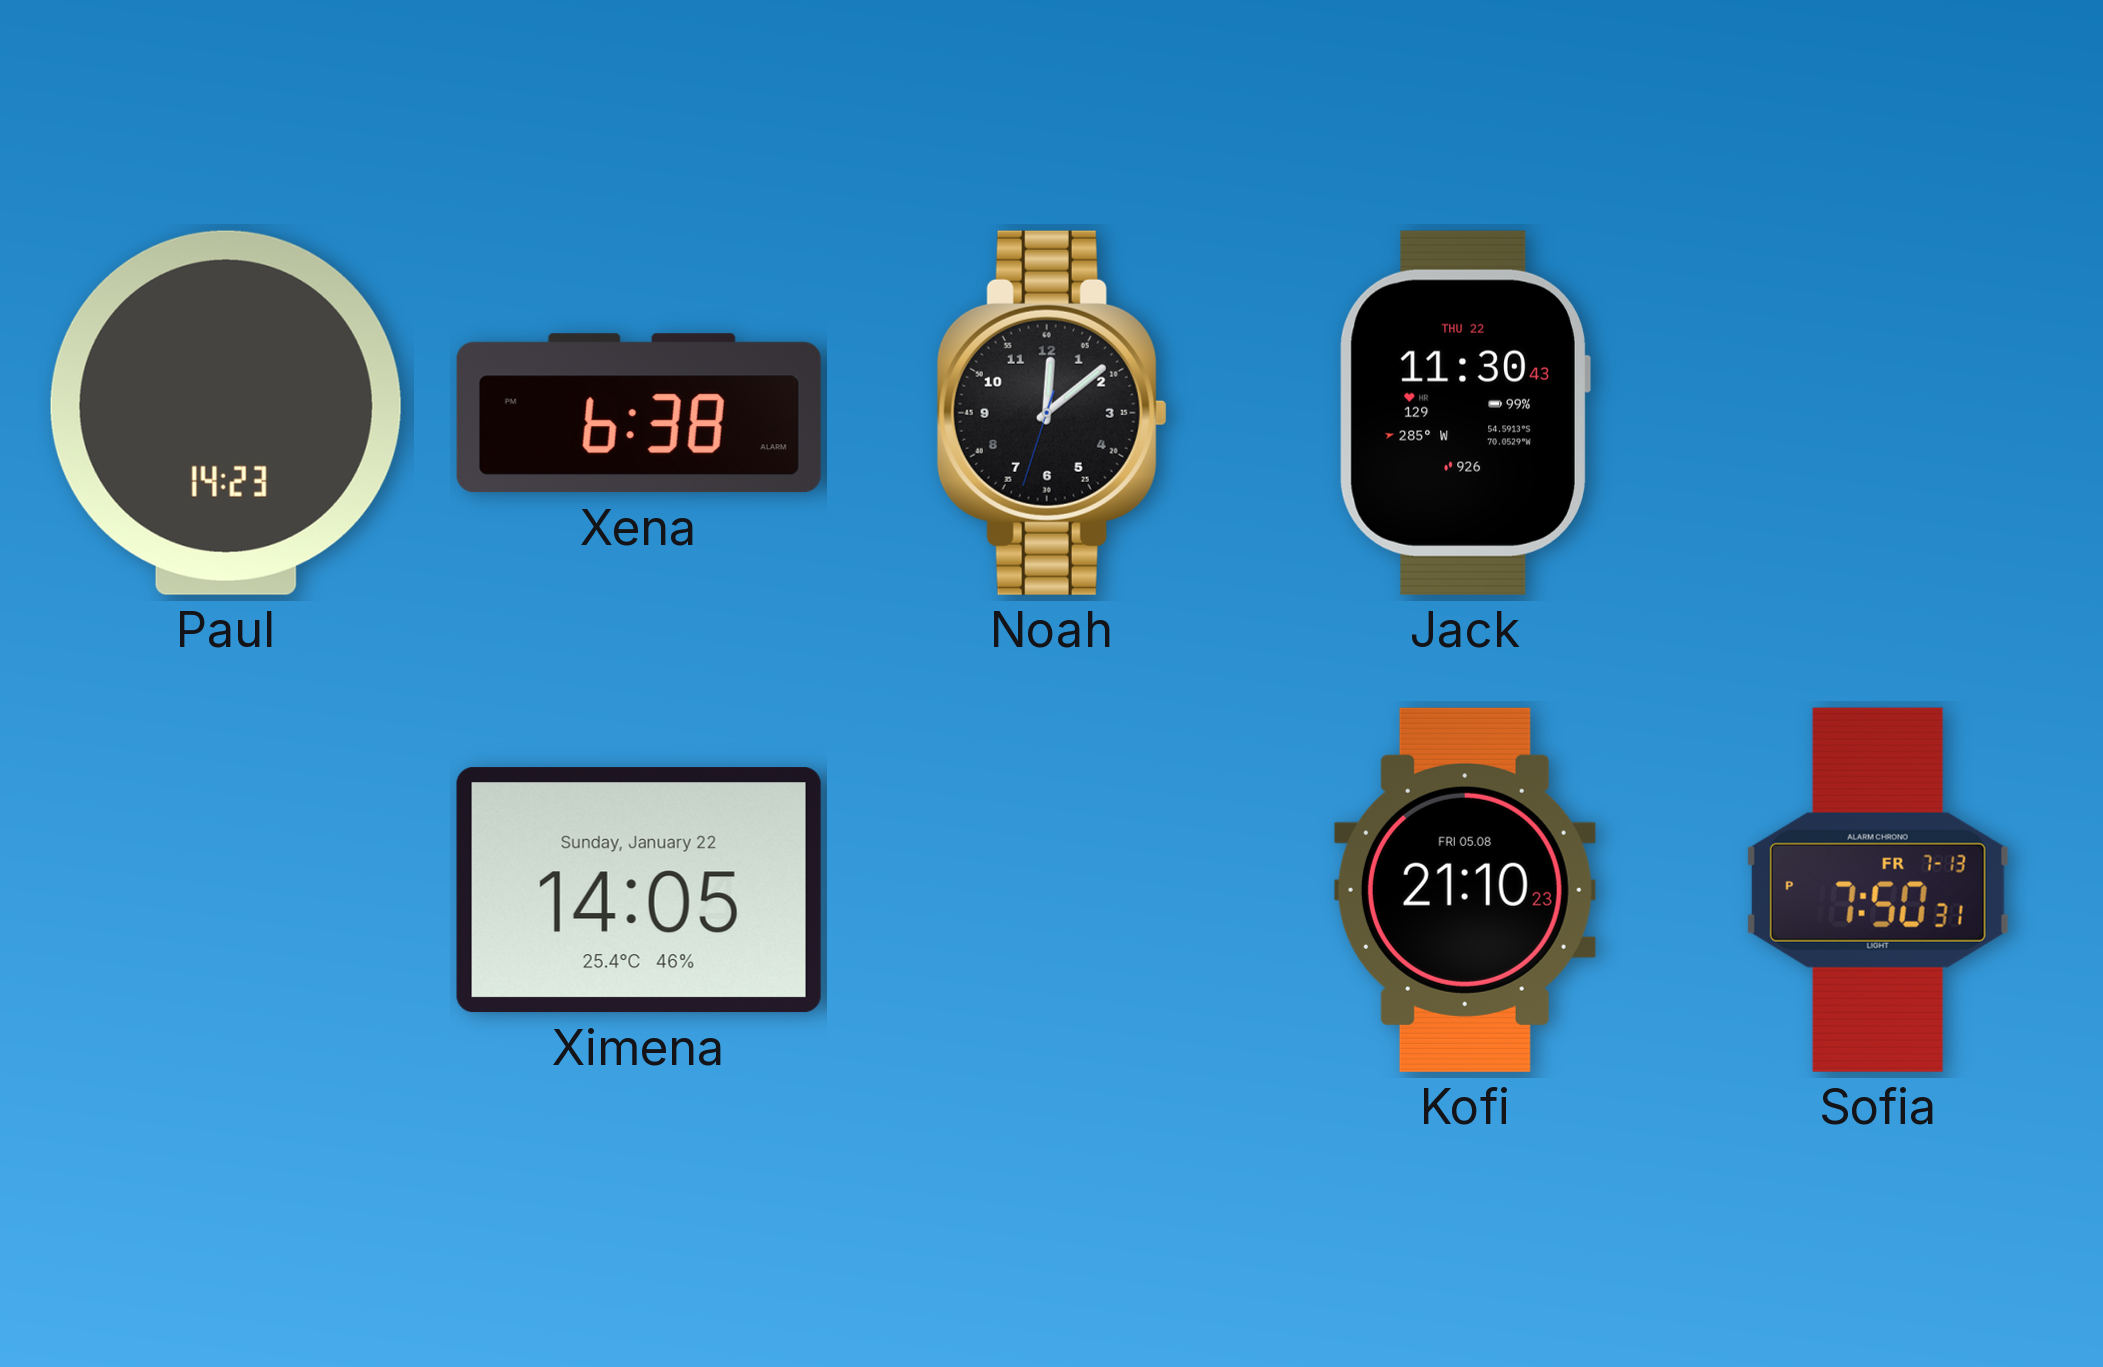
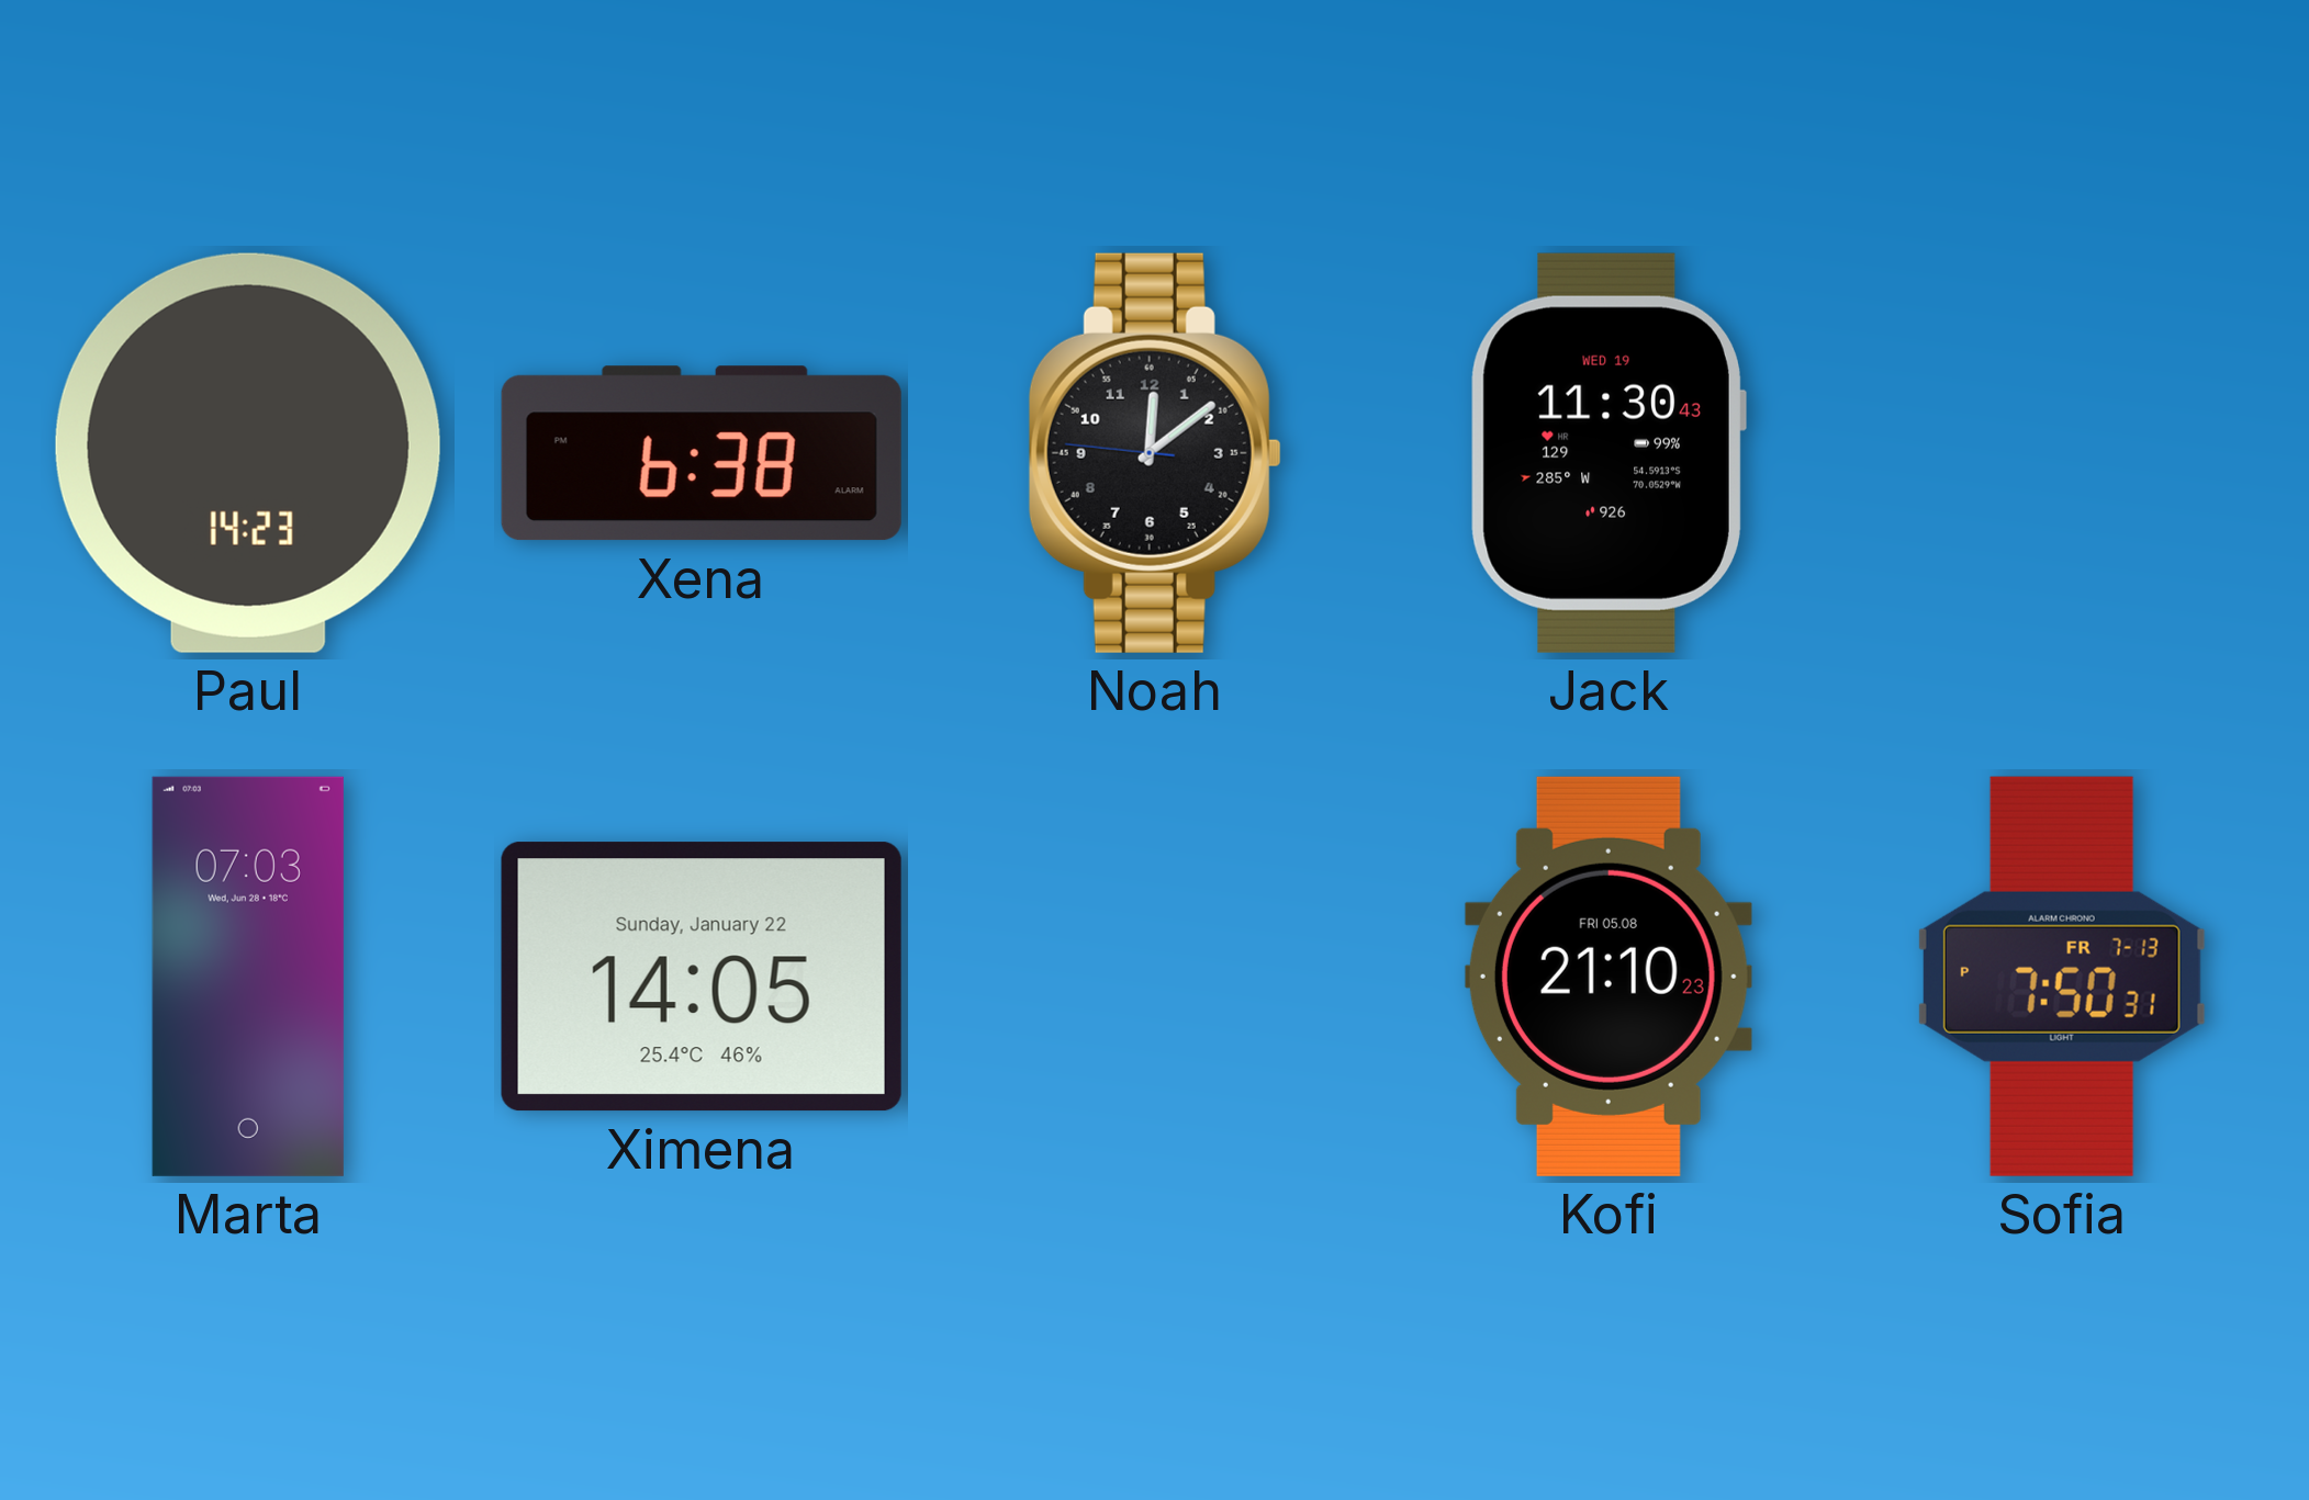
Noah: 12:08:33 -> 12:08:46 (1155, 453)
Jack date: THU 22 -> WED 19 (1607, 453)
Marta: none -> 07:03 (248, 977)
